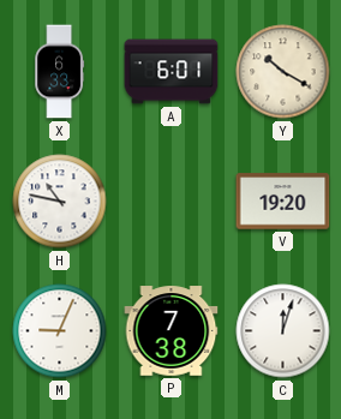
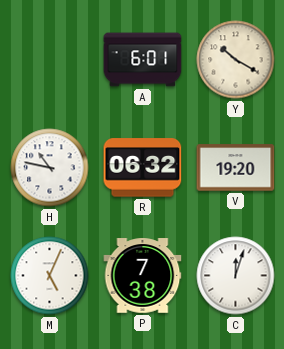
X: 6:33 -> none (60, 72)
R: none -> 06:32 (143, 168)
M: 9:04 -> 5:04 (50, 276)
